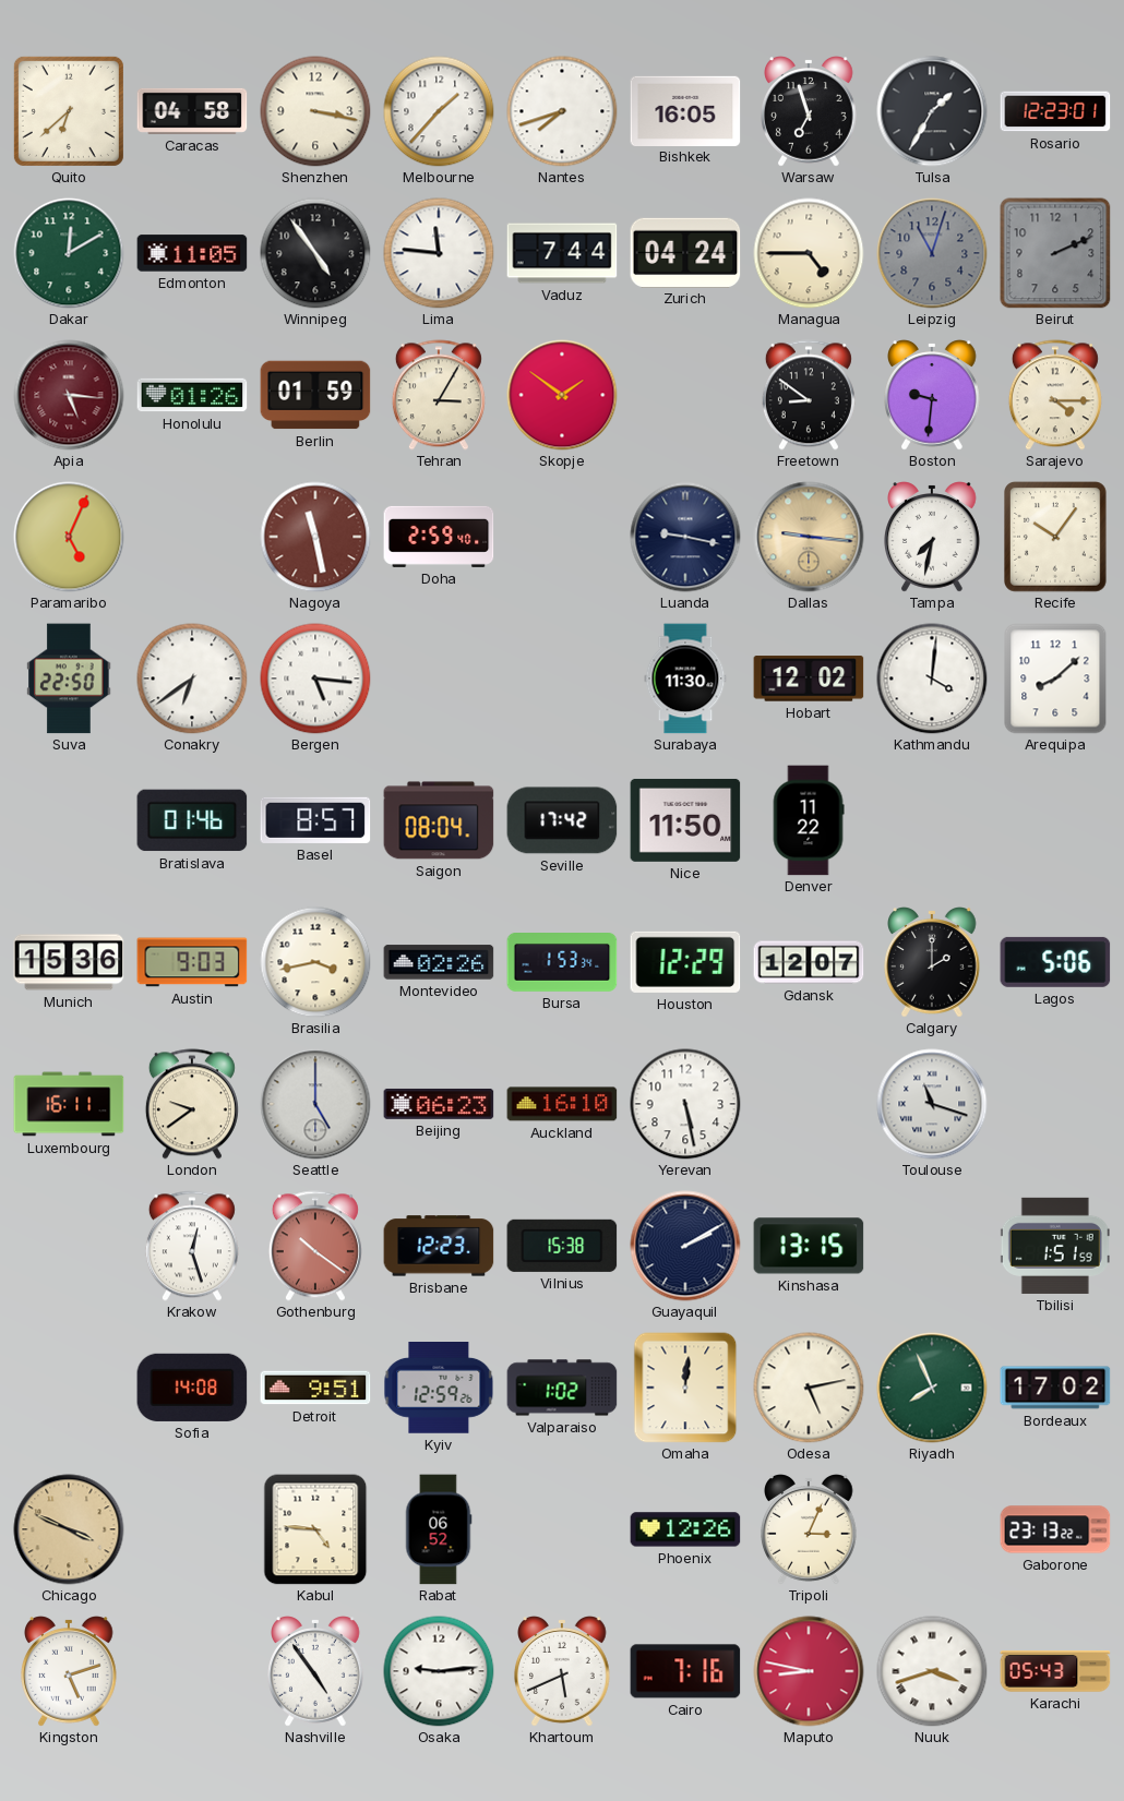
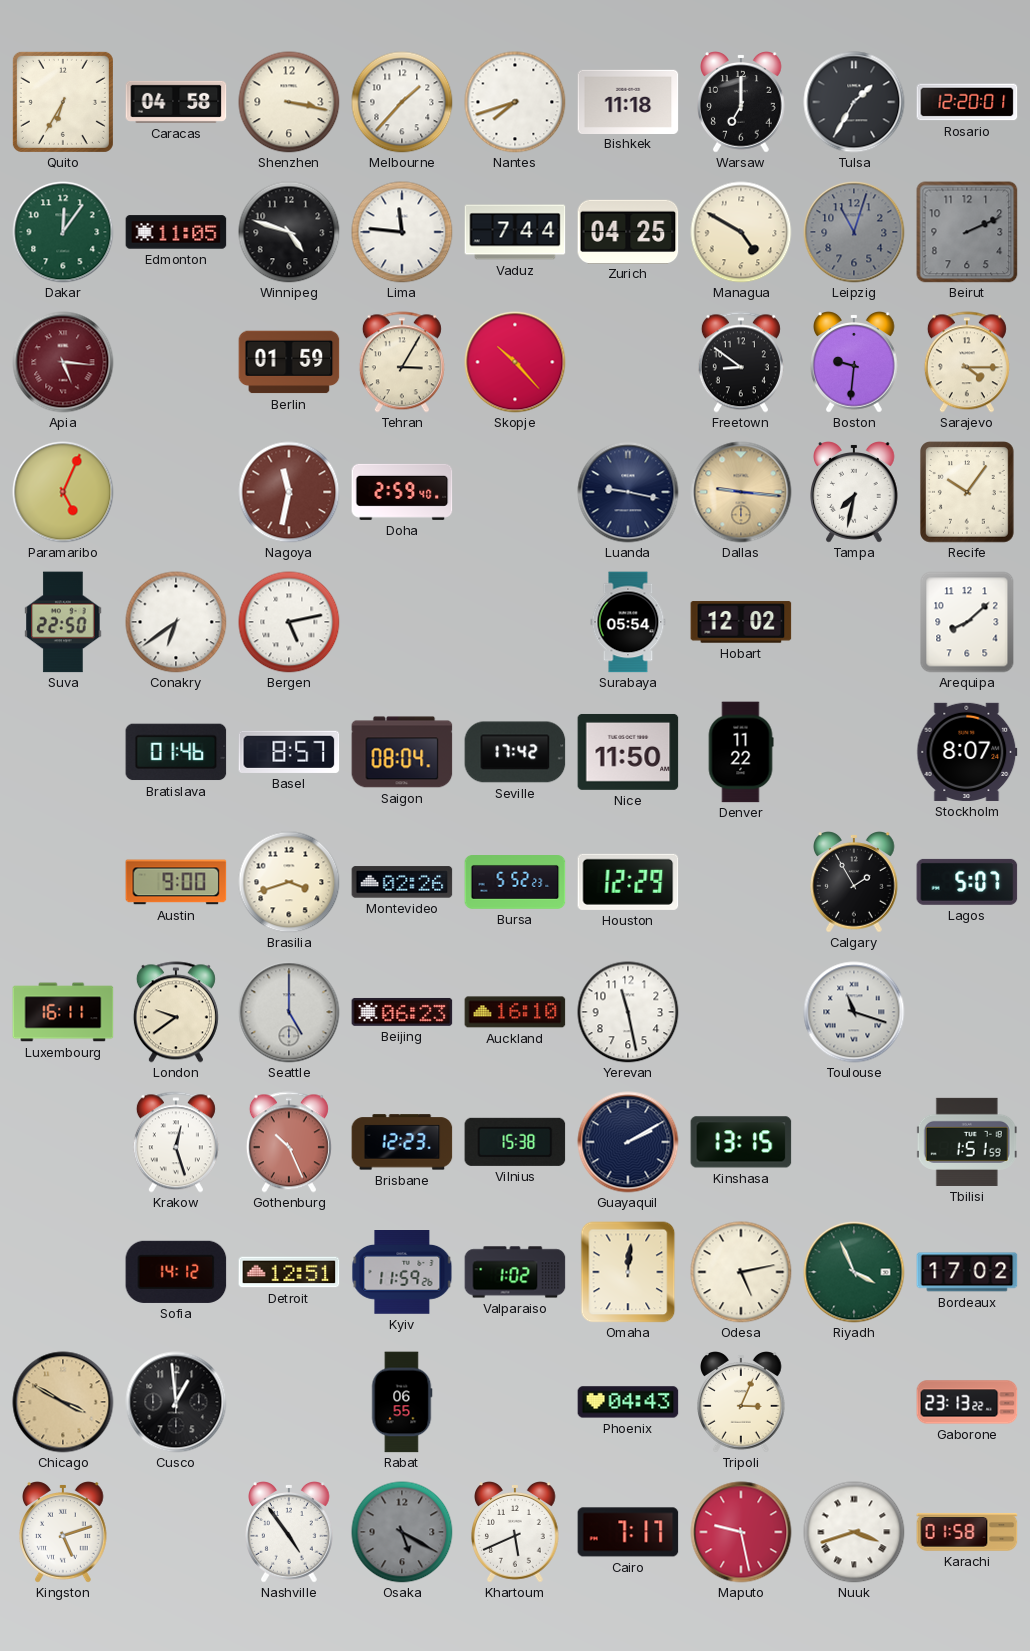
Quito: 6:38 -> 6:35 (63, 102)
Bishkek: 16:05 -> 11:18 (628, 101)
Warsaw: 6:57 -> 7:00 (742, 102)
Rosario: 12:23 -> 12:20 (967, 102)
Dakar: 12:10 -> 12:06 (63, 232)
Winnipeg: 4:54 -> 4:48 (289, 232)
Zurich: 04:24 -> 04:25 (628, 231)
Managua: 4:45 -> 4:50 (741, 232)
Honolulu: 01:26 -> none (192, 395)
Skopje: 1:51 -> 10:23 (515, 362)
Nagoya: 11:28 -> 11:32 (289, 492)
Bergen: 5:16 -> 5:13 (289, 622)
Surabaya: 11:30 -> 05:54 (628, 622)
Kathmandu: 4:01 -> none (932, 679)
Stockholm: none -> 8:07 (967, 752)
Munich: 15:36 -> none (69, 962)
Austin: 9:03 -> 9:00 (176, 882)
Brasilia: 3:43 -> 3:42 (289, 882)
Bursa: 1:53 -> 5:52 (515, 883)
Gdansk: 12:07 -> none (809, 962)
Calgary: 2:00 -> 1:55 (855, 882)
Lagos: 5:06 -> 5:07 (967, 882)
Yerevan: 5:28 -> 11:28 (628, 1012)
Gothenburg: 10:21 -> 10:26 (289, 1142)
Sofia: 14:08 -> 14:12 (176, 1272)
Detroit: 9:51 -> 12:51 (289, 1272)
Kyiv: 12:59 -> 11:59 (402, 1273)
Riyadh: 7:56 -> 3:56 (854, 1272)
Chicago: 3:49 -> 3:50 (63, 1402)
Cusco: none -> 12:59 (176, 1402)
Kabul: 4:46 -> none (315, 1529)
Rabat: 06:52 -> 06:55 (402, 1402)
Phoenix: 12:26 -> 04:43 (628, 1402)
Osaka: 9:14 -> 5:20 (402, 1532)
Osaka dial: white -> grey (402, 1532)
Cairo: 7:16 -> 7:17 (628, 1532)
Maputo: 8:47 -> 9:28 (741, 1532)
Karachi: 05:43 -> 01:58 (967, 1532)
